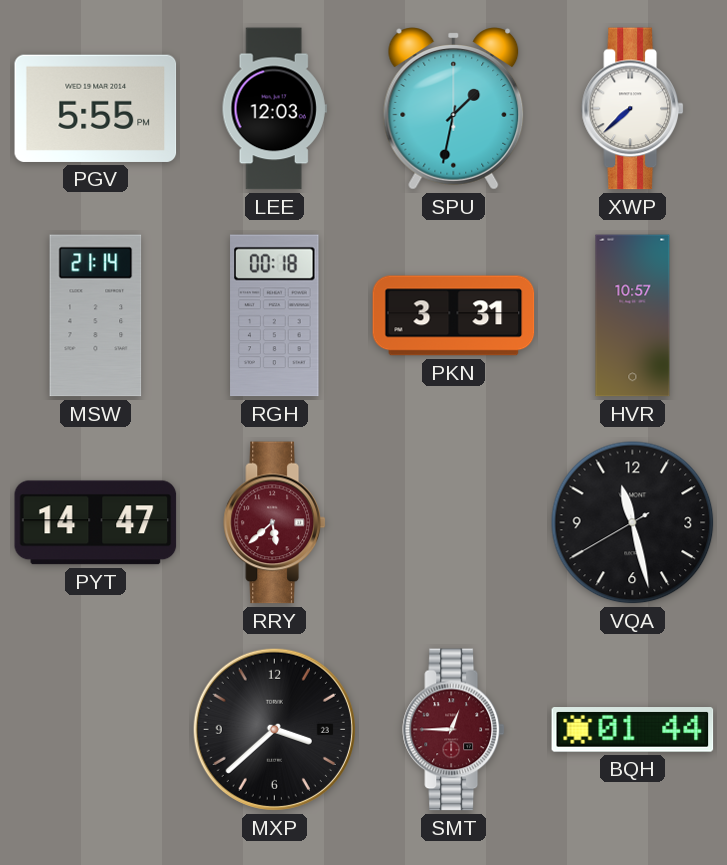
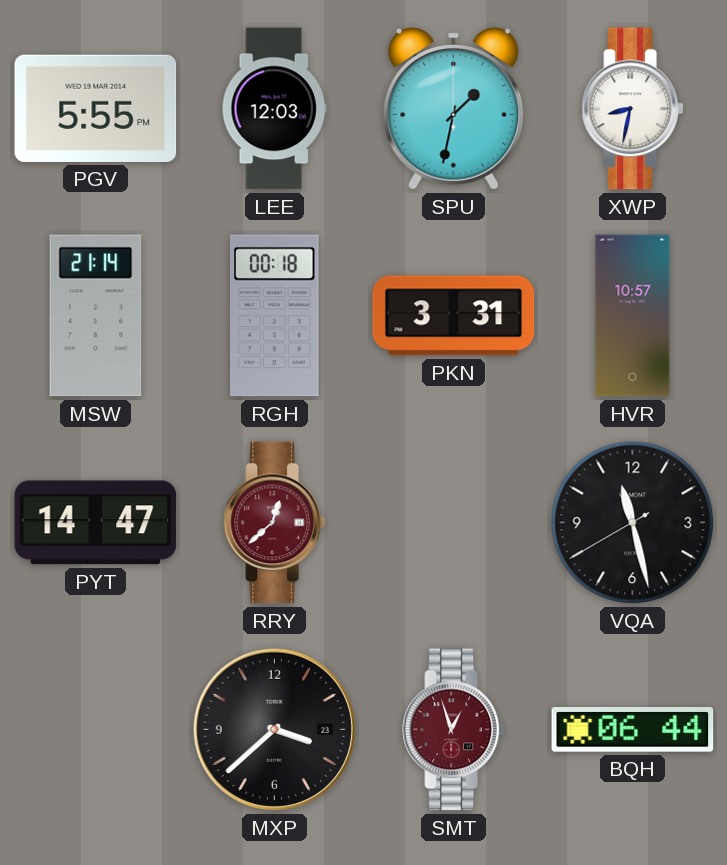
XWP: 7:38 -> 8:32 (633, 109)
RRY: 5:38 -> 12:38 (275, 523)
SMT: 12:45 -> 12:57 (454, 730)
BQH: 01:44 -> 06:44 (633, 730)
